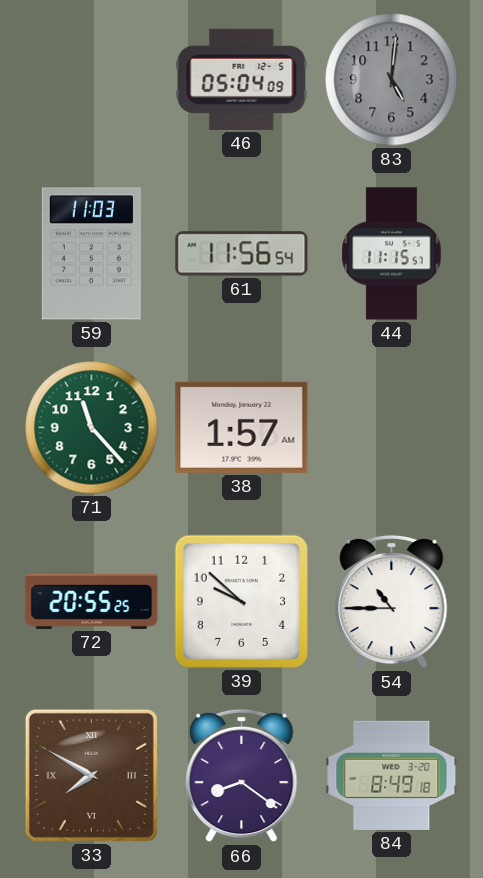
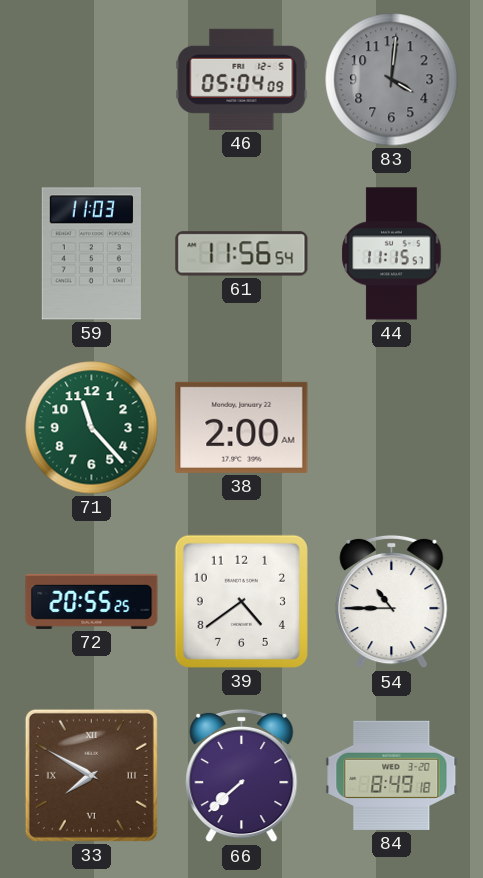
83: 5:01 -> 4:01 (392, 80)
38: 1:57 -> 2:00 (242, 427)
39: 9:52 -> 4:39 (241, 601)
66: 8:21 -> 7:38 (242, 776)
